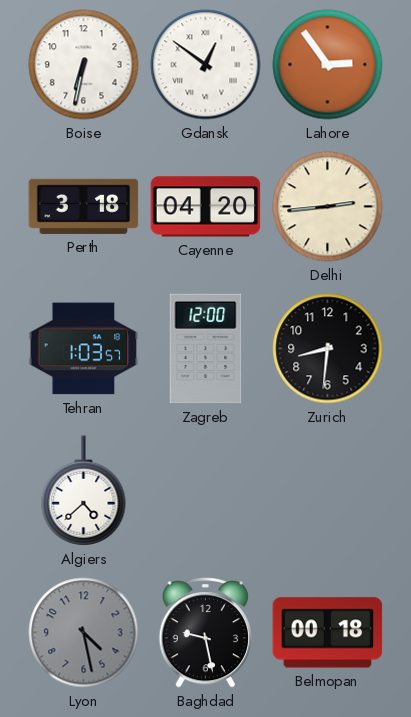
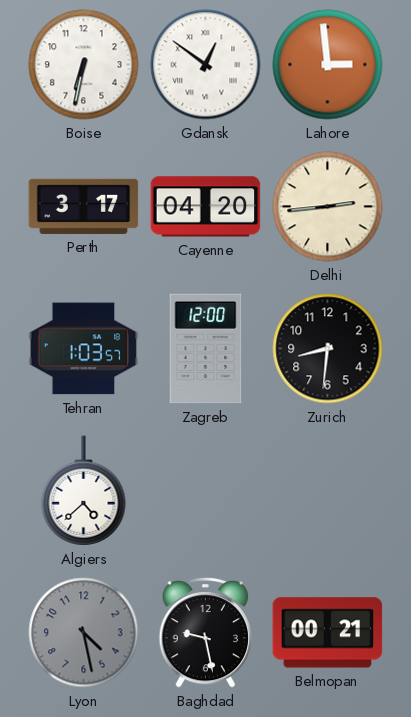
Lahore: 2:54 -> 2:59 (328, 65)
Perth: 3:18 -> 3:17 (84, 206)
Belmopan: 00:18 -> 00:21 (328, 633)
